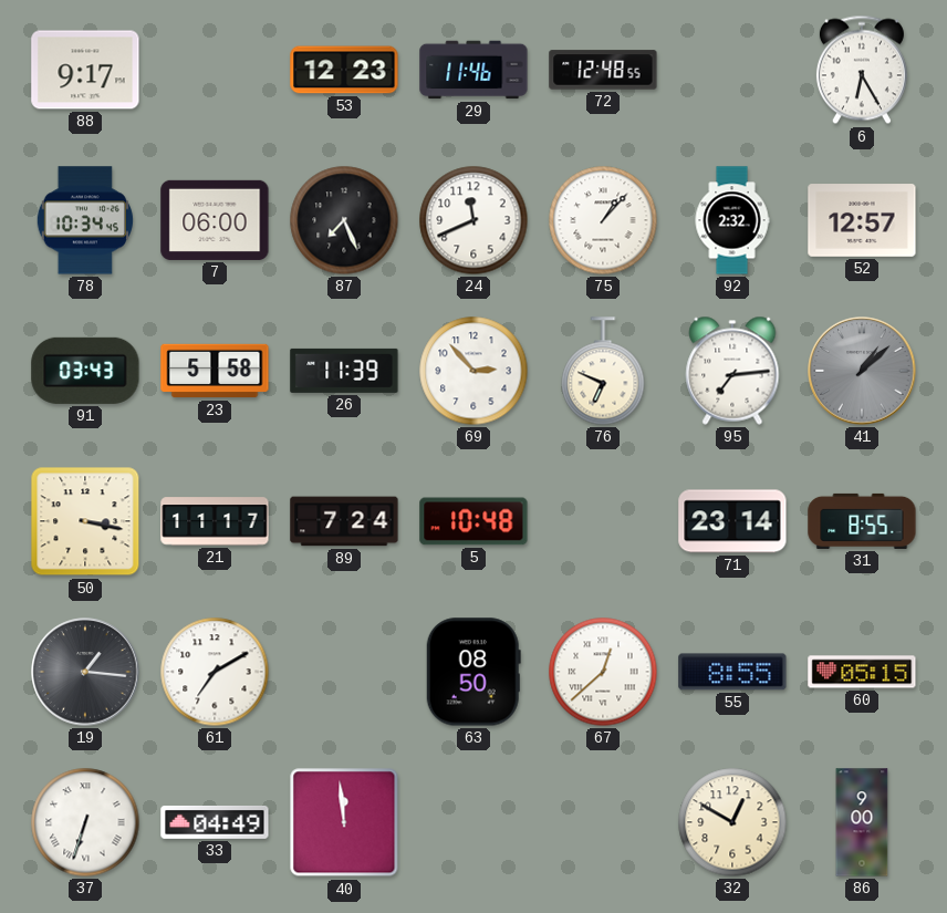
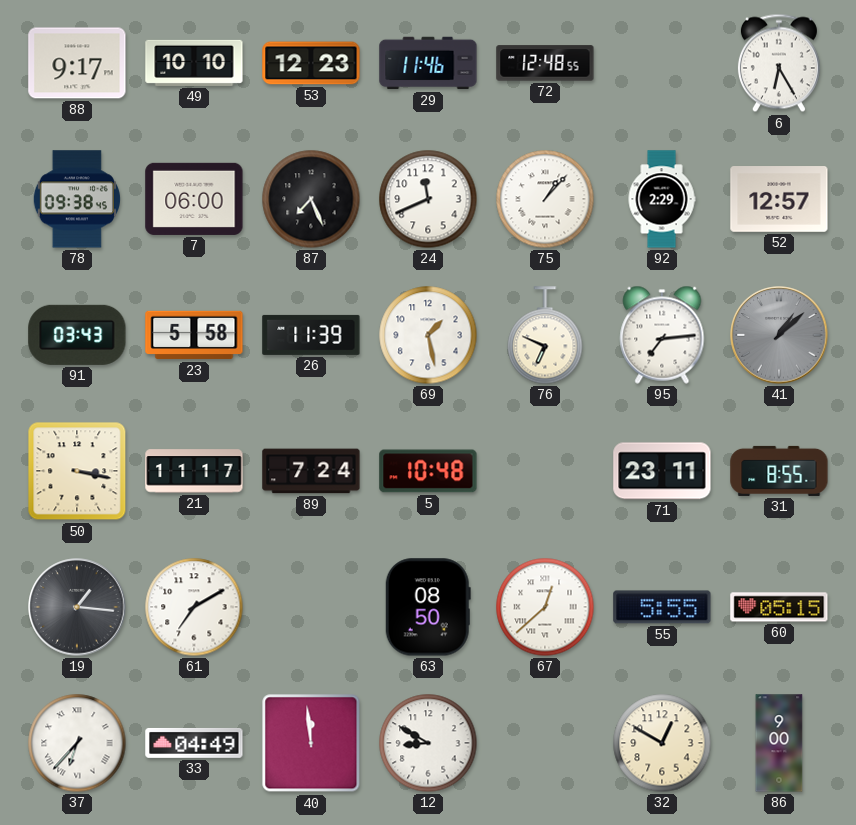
49: none -> 10:10 (194, 63)
78: 10:34 -> 09:38 (77, 199)
92: 2:32 -> 2:29 (662, 199)
69: 2:53 -> 1:28 (428, 335)
71: 23:14 -> 23:11 (662, 471)
55: 8:55 -> 5:55 (662, 607)
37: 6:33 -> 6:37 (77, 743)
12: none -> 8:50 (428, 743)
